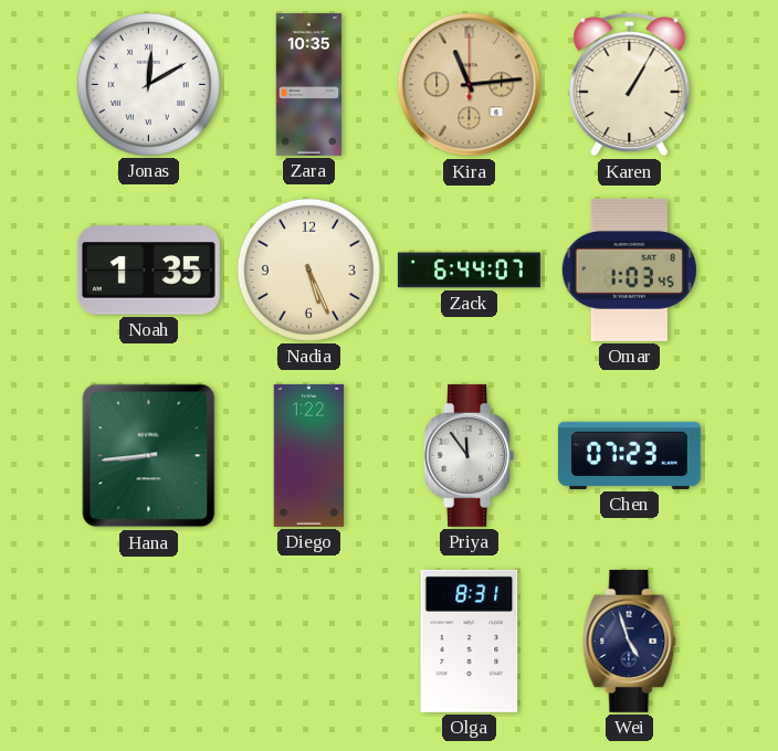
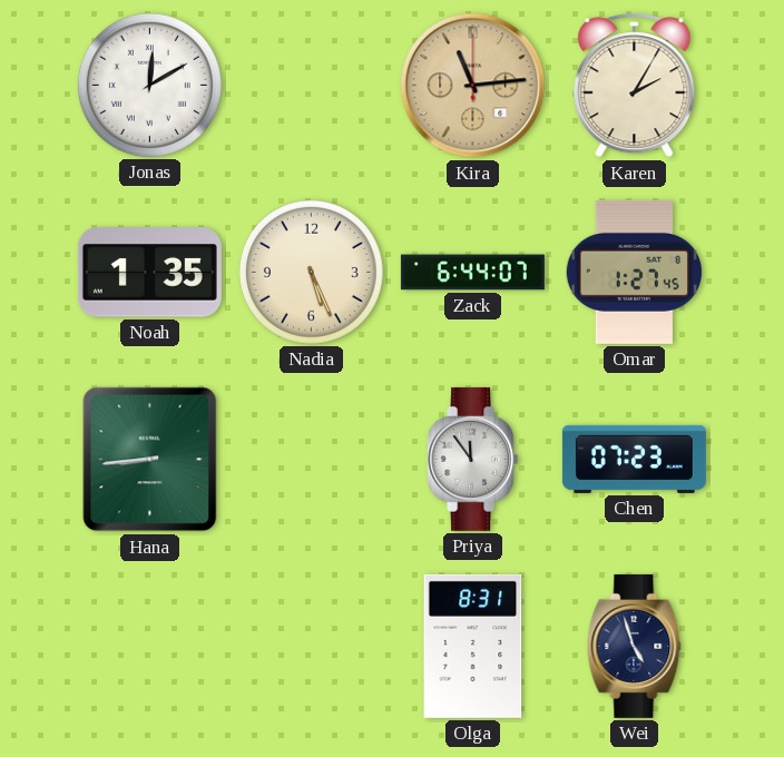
Zara: 10:35 -> none (308, 84)
Karen: 1:05 -> 2:05 (635, 86)
Omar: 1:03 -> 1:27 (634, 272)
Diego: 1:22 -> none (309, 455)
